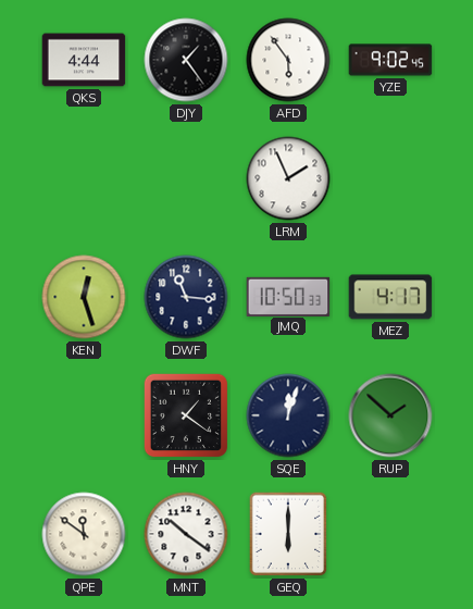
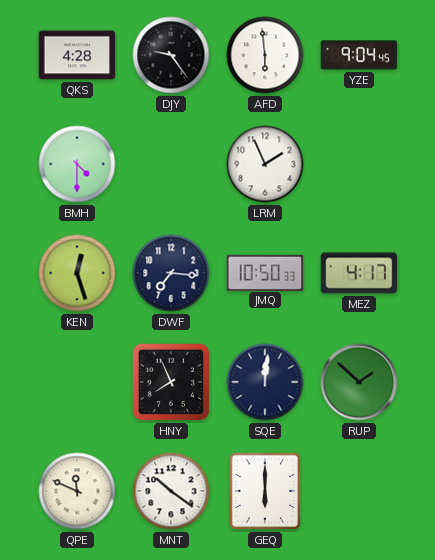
QKS: 4:44 -> 4:28 (77, 55)
DJY: 1:24 -> 9:24 (171, 55)
AFD: 5:54 -> 5:59 (265, 55)
YZE: 9:02 -> 9:04 (359, 55)
BMH: none -> 4:30 (77, 164)
DWF: 11:16 -> 7:16 (171, 273)
HNY: 1:21 -> 7:56 (171, 382)
SQE: 12:03 -> 12:01 (265, 382)
QPE: 11:51 -> 11:49 (77, 491)
